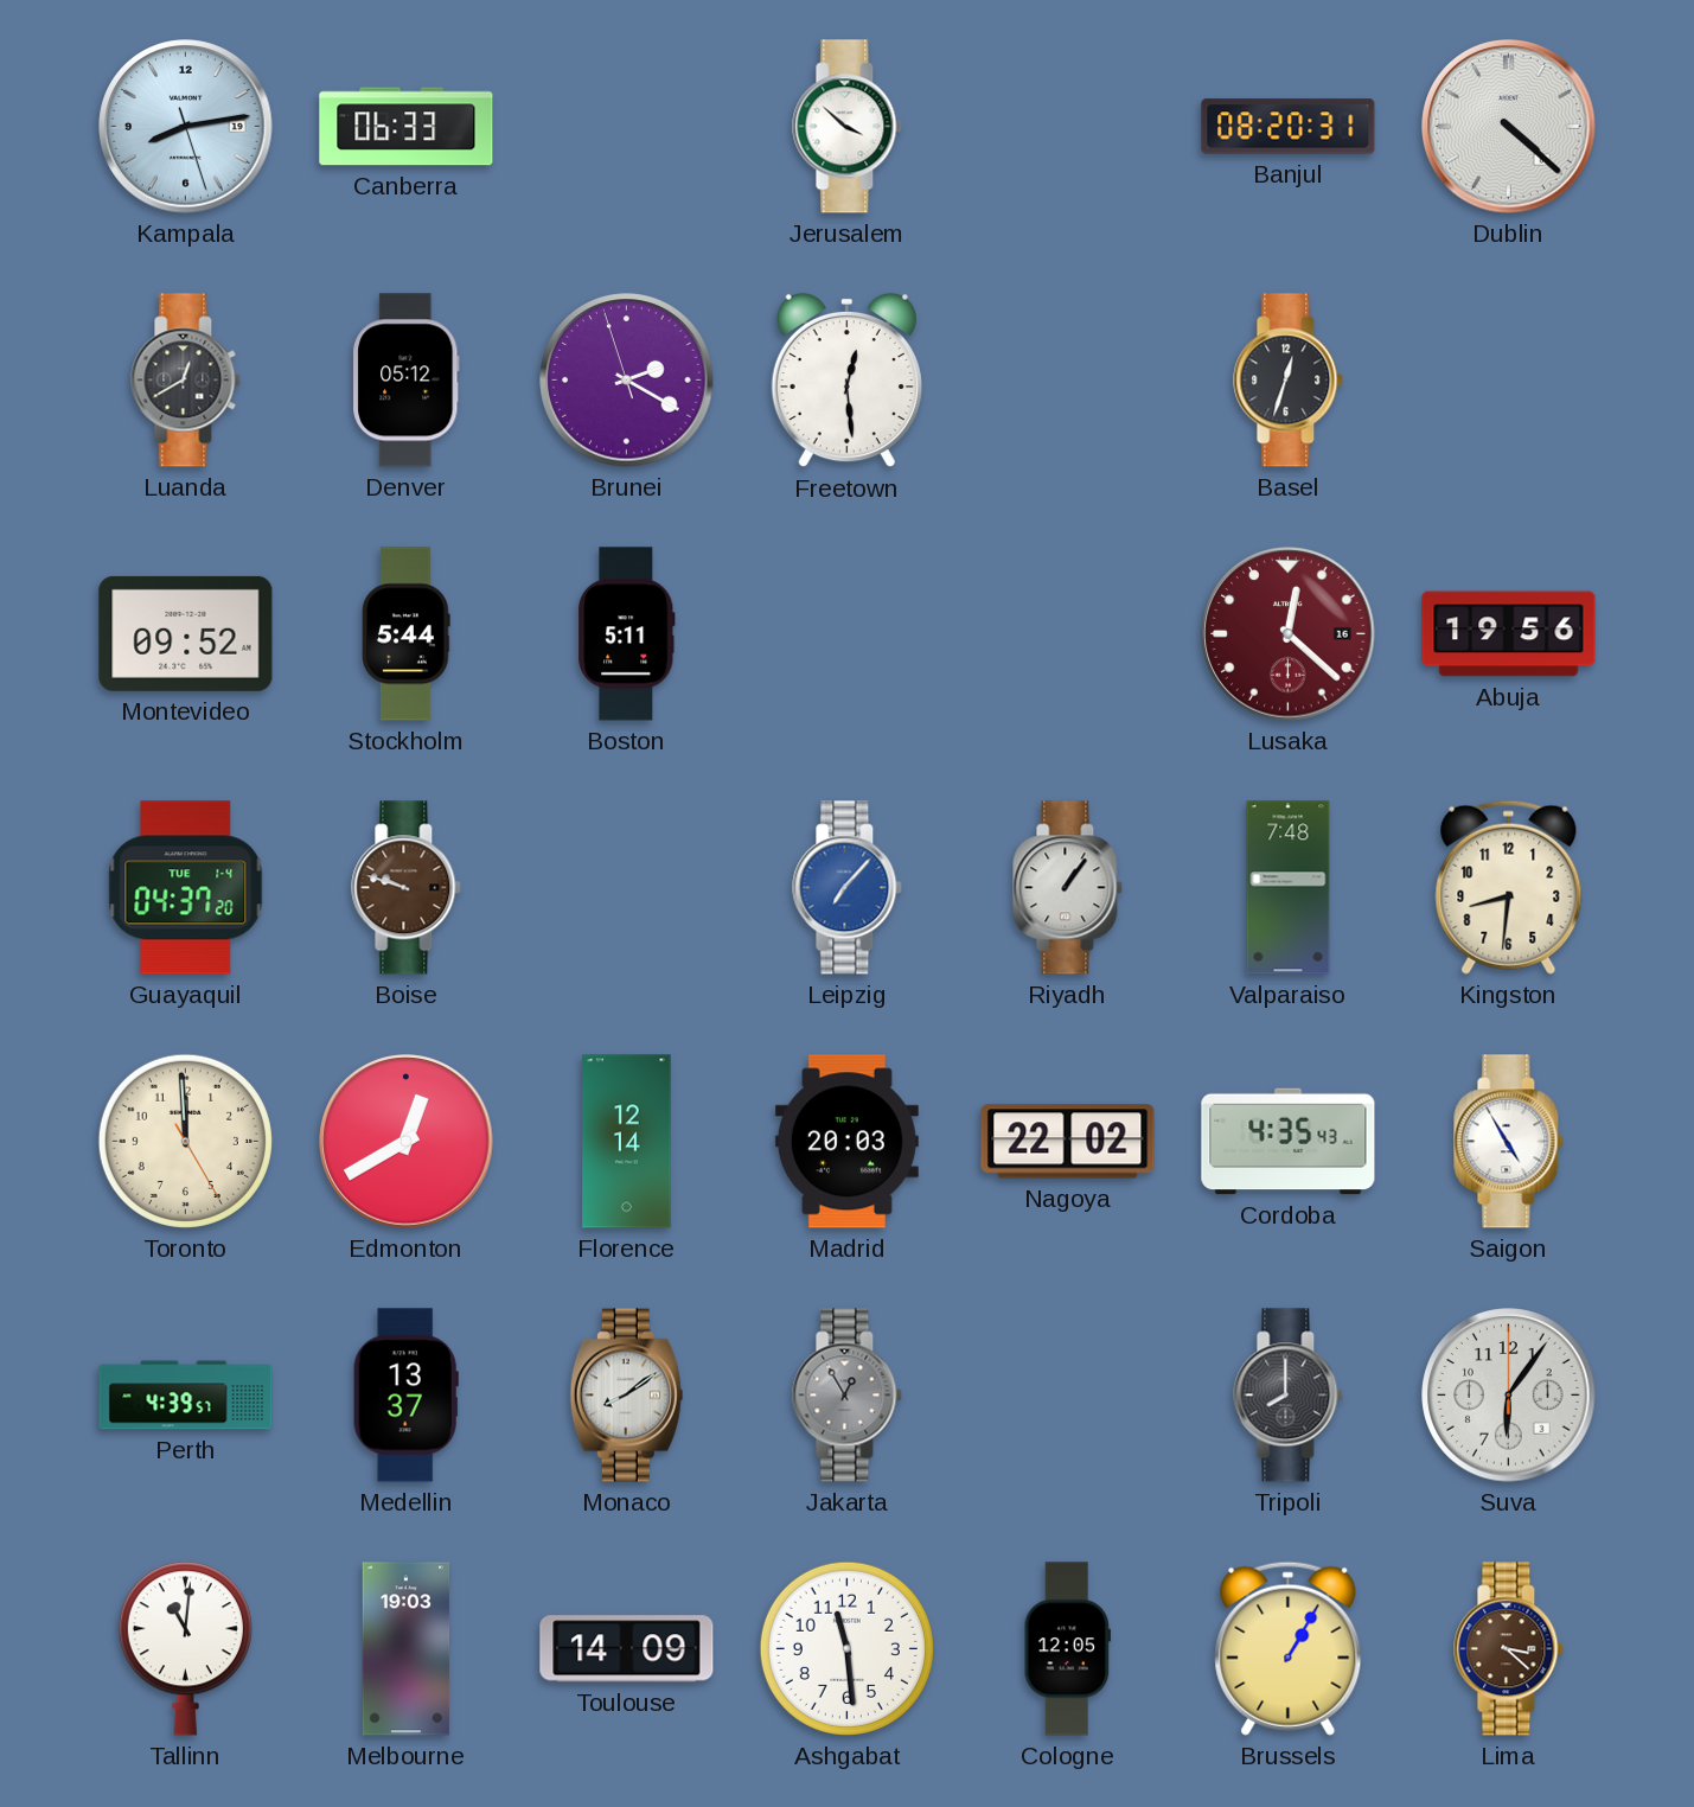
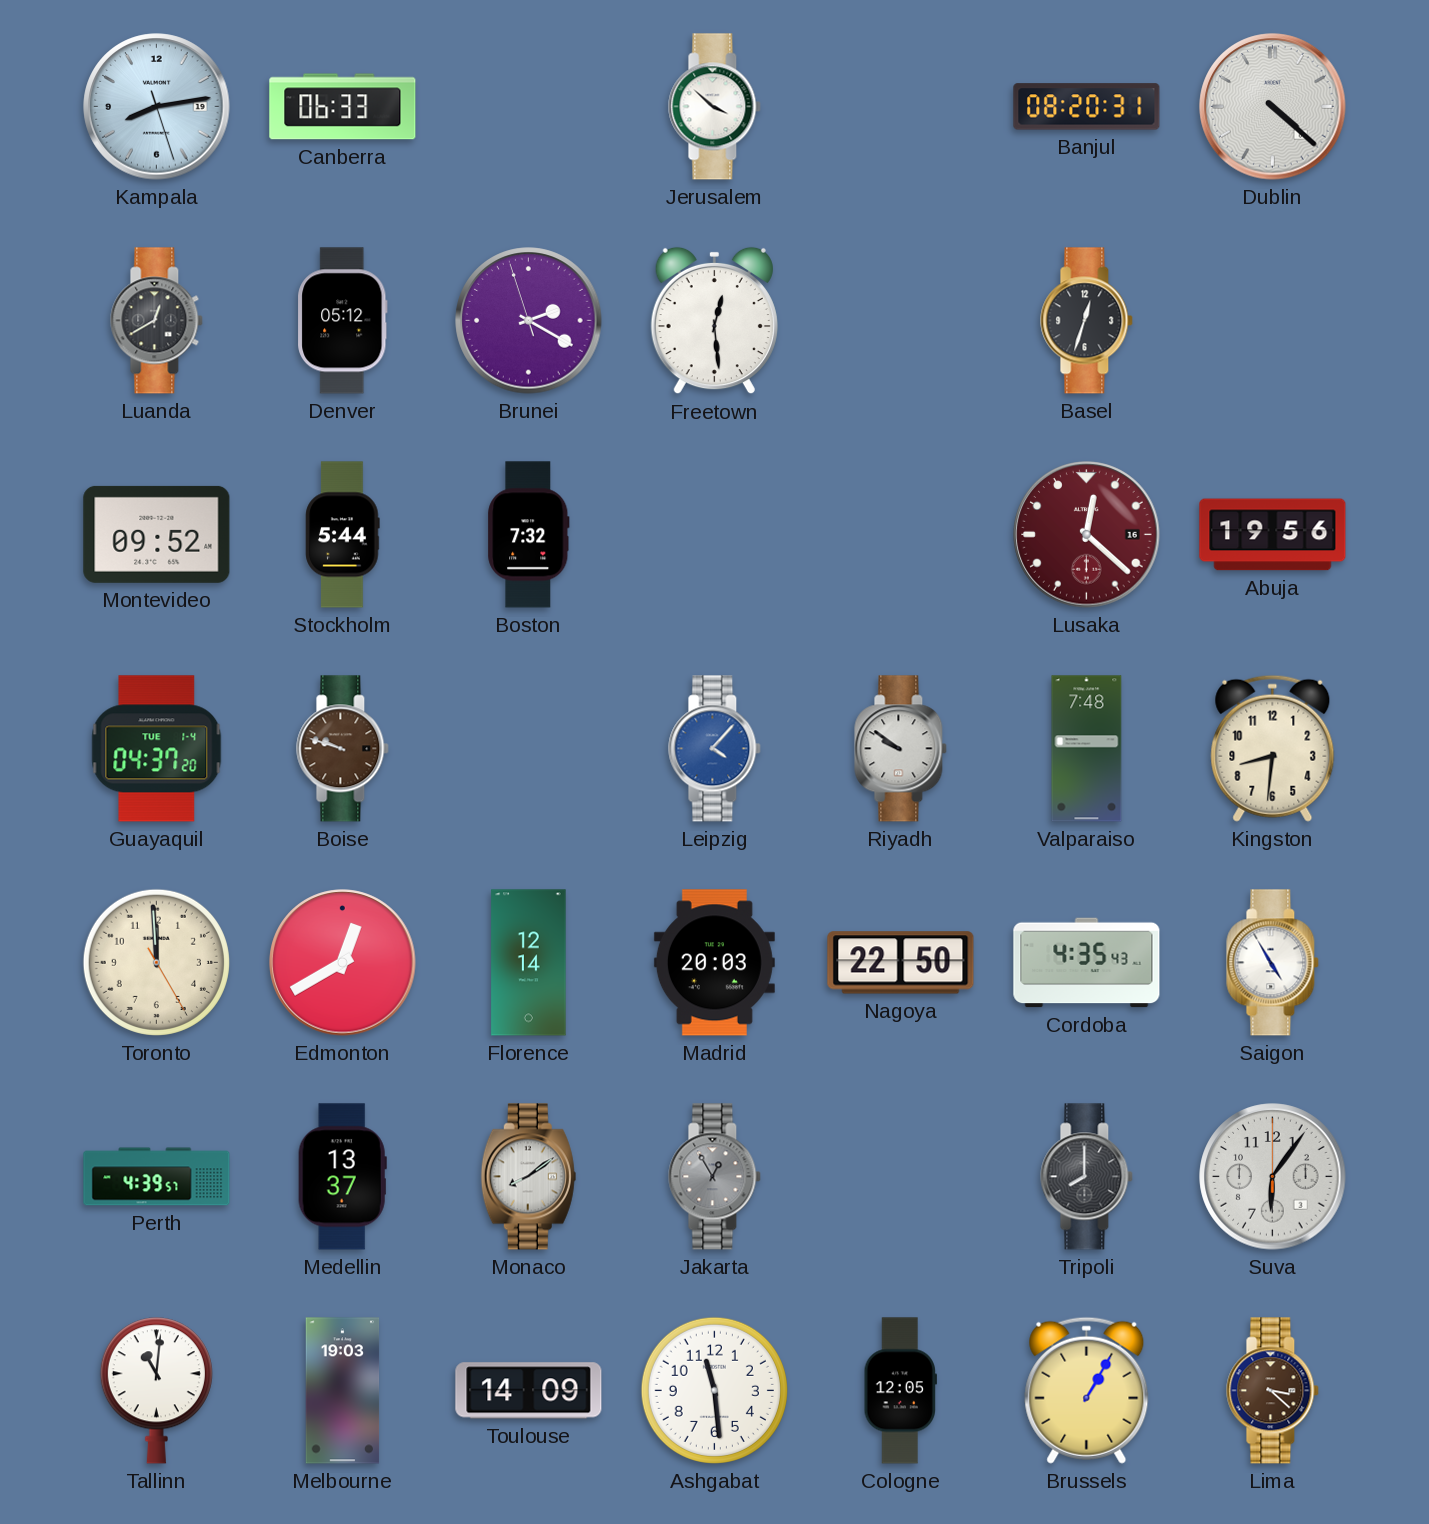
Boston: 5:11 -> 7:32 (529, 535)
Leipzig: 7:07 -> 4:07 (715, 749)
Riyadh: 1:06 -> 9:51 (901, 749)
Nagoya: 22:02 -> 22:50 (901, 963)
